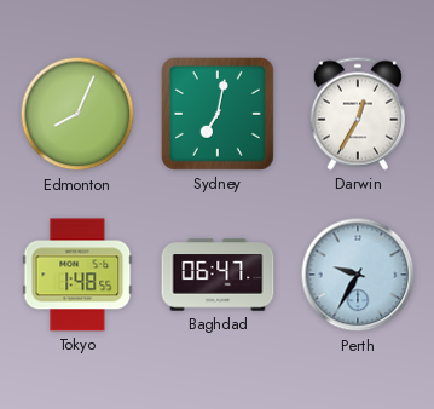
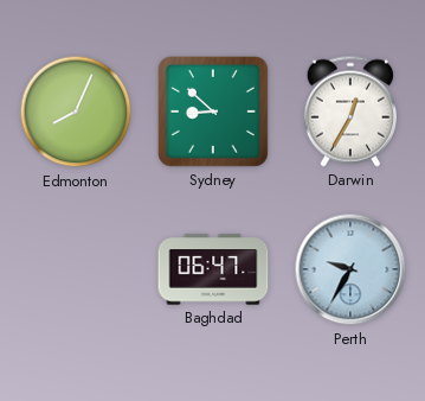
Sydney: 7:02 -> 8:52 (213, 112)
Tokyo: 1:48 -> none (77, 275)
